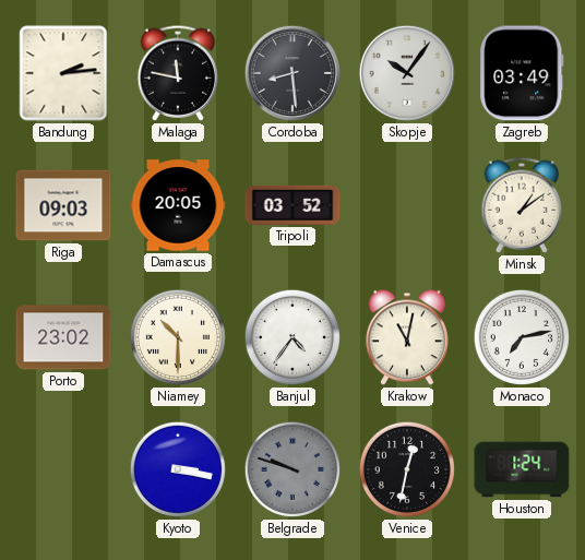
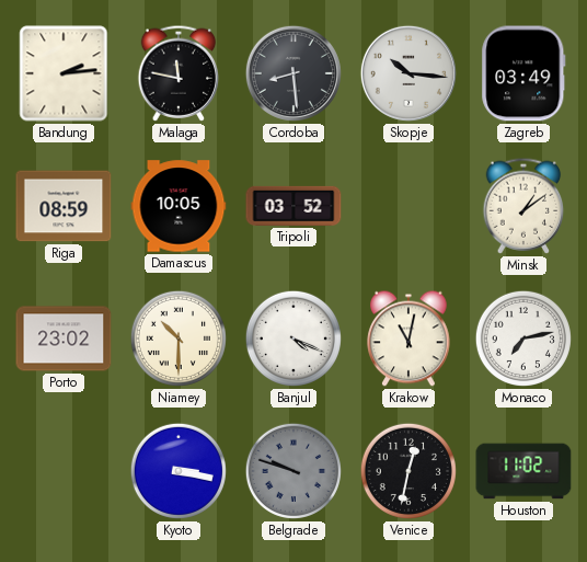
Skopje: 10:06 -> 10:16 (408, 73)
Riga: 09:03 -> 08:59 (64, 206)
Damascus: 20:05 -> 10:05 (179, 206)
Banjul: 4:36 -> 4:19 (293, 339)
Houston: 1:24 -> 11:02 (523, 471)
